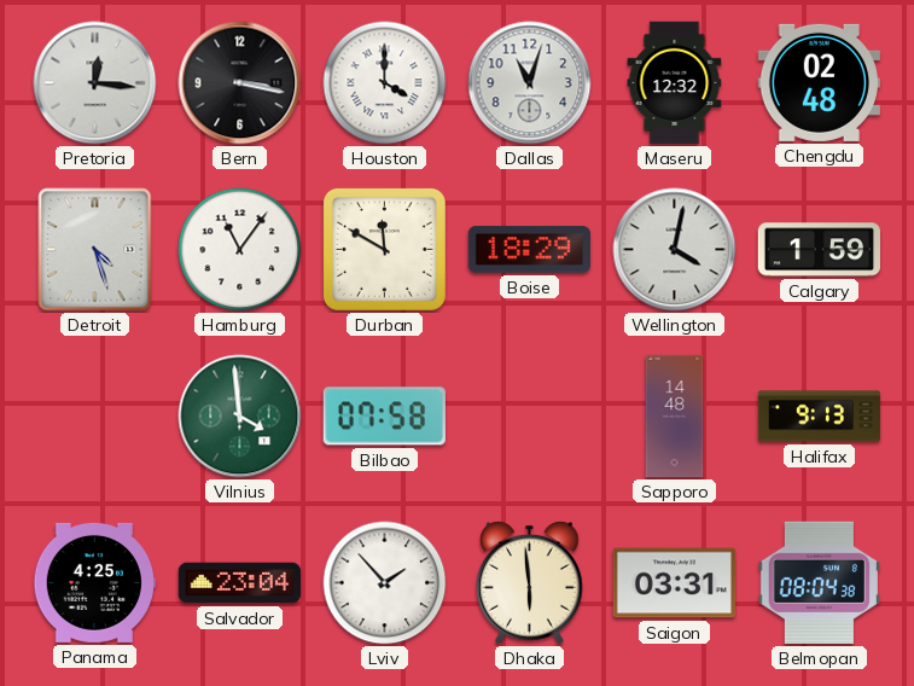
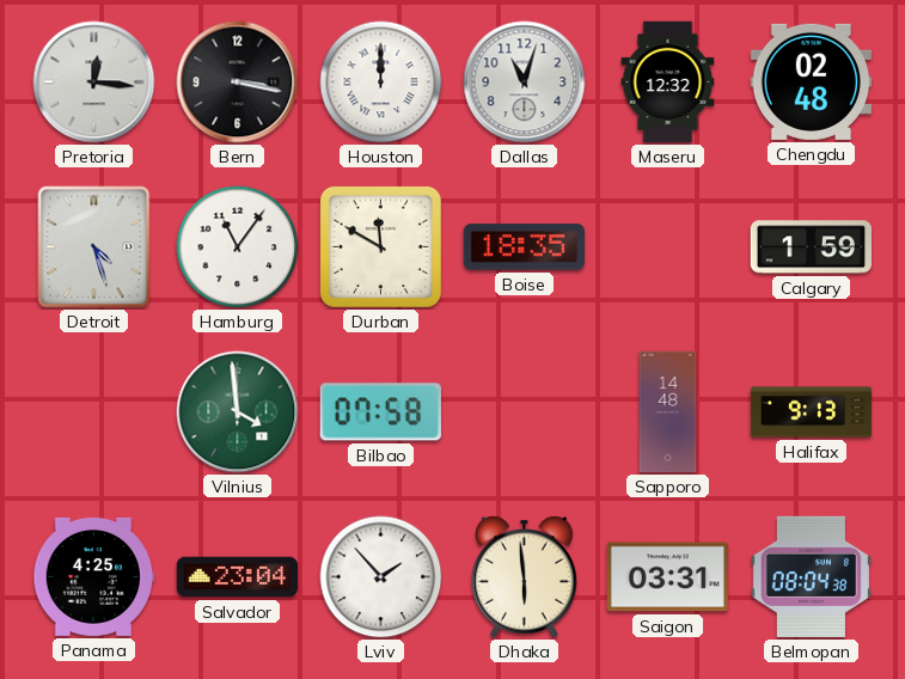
Houston: 4:00 -> 12:00 (381, 82)
Boise: 18:29 -> 18:35 (524, 247)
Wellington: 4:02 -> none (675, 250)
